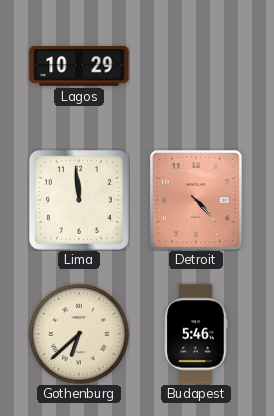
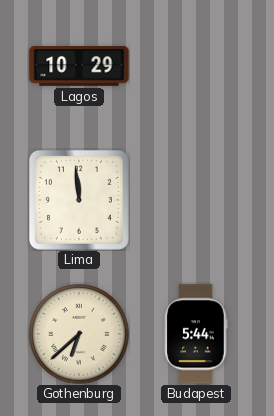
Detroit: 4:23 -> none (196, 200)
Budapest: 5:46 -> 5:44 (196, 334)
